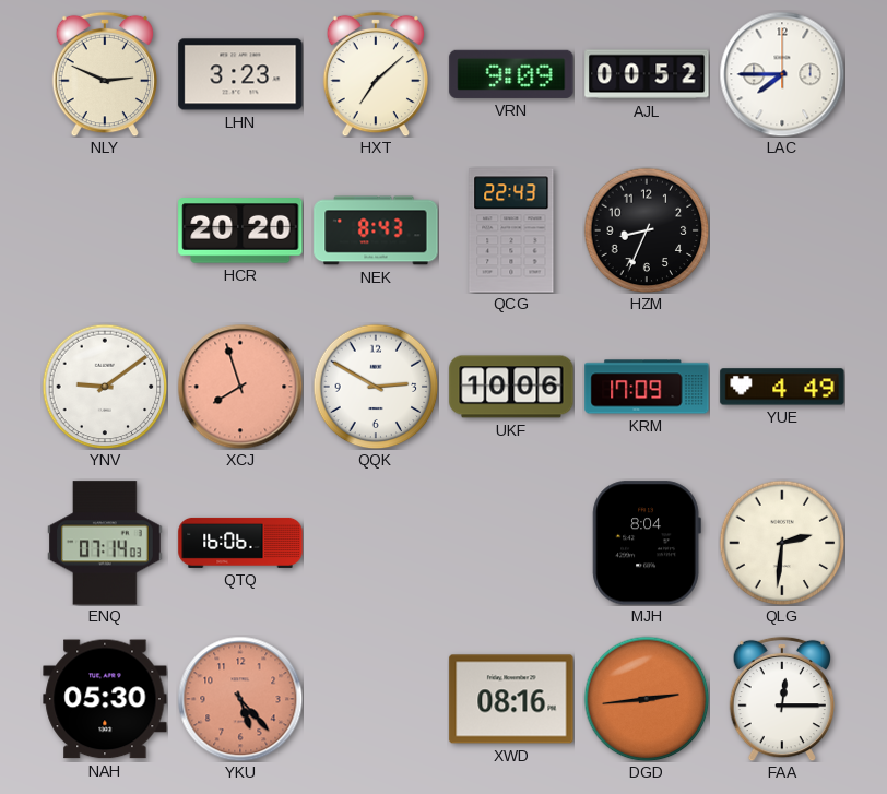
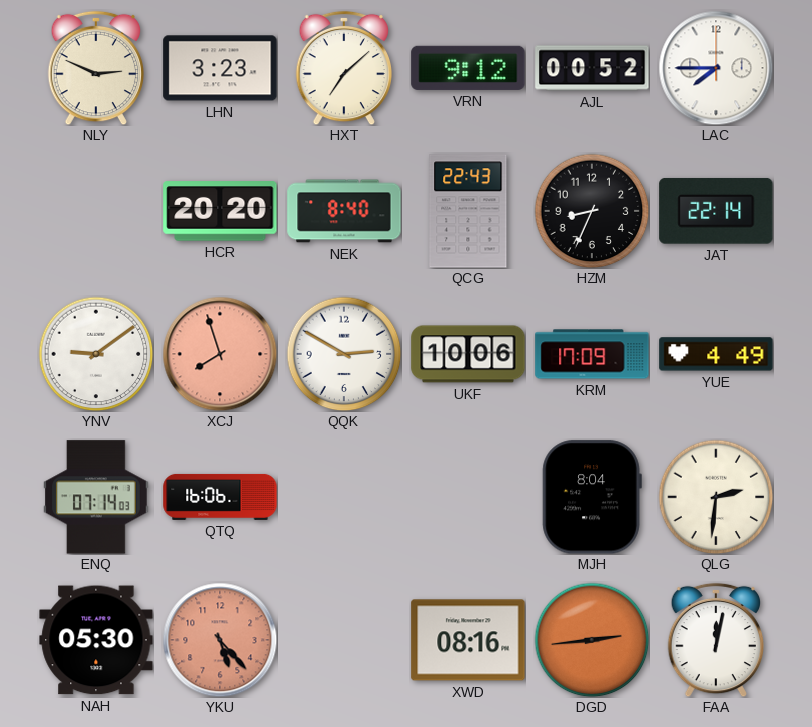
VRN: 9:09 -> 9:12 (468, 68)
NEK: 8:43 -> 8:40 (344, 211)
JAT: none -> 22:14 (716, 211)
FAA: 12:15 -> 12:02 (715, 640)
